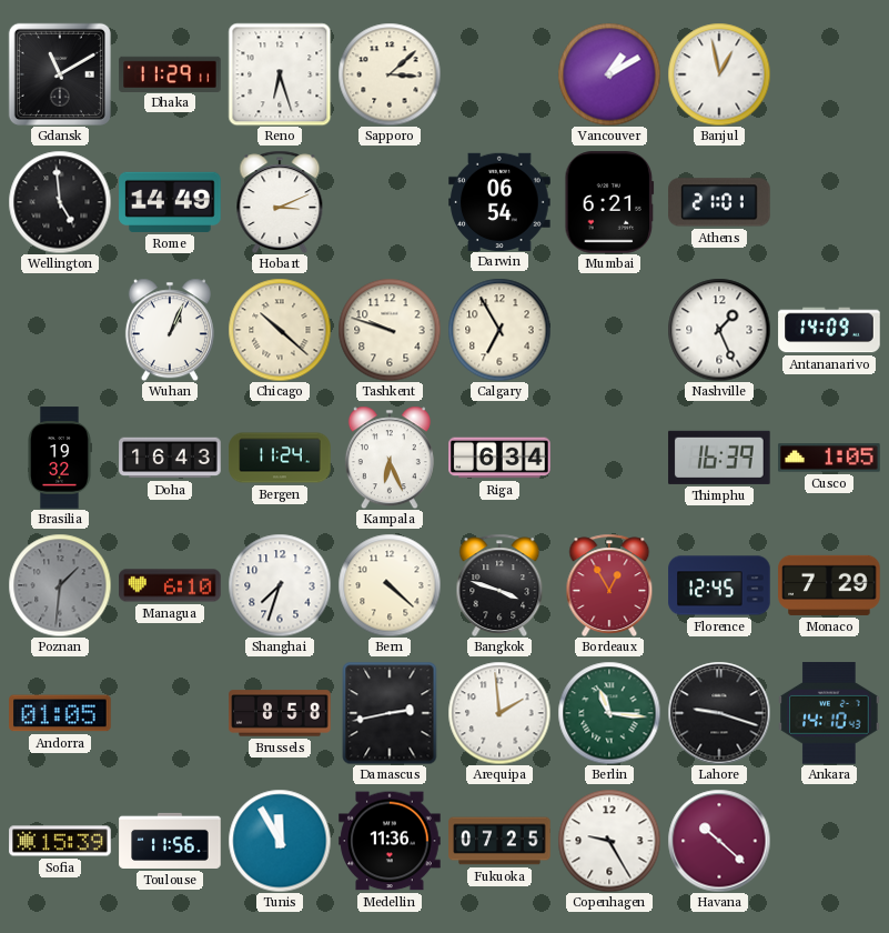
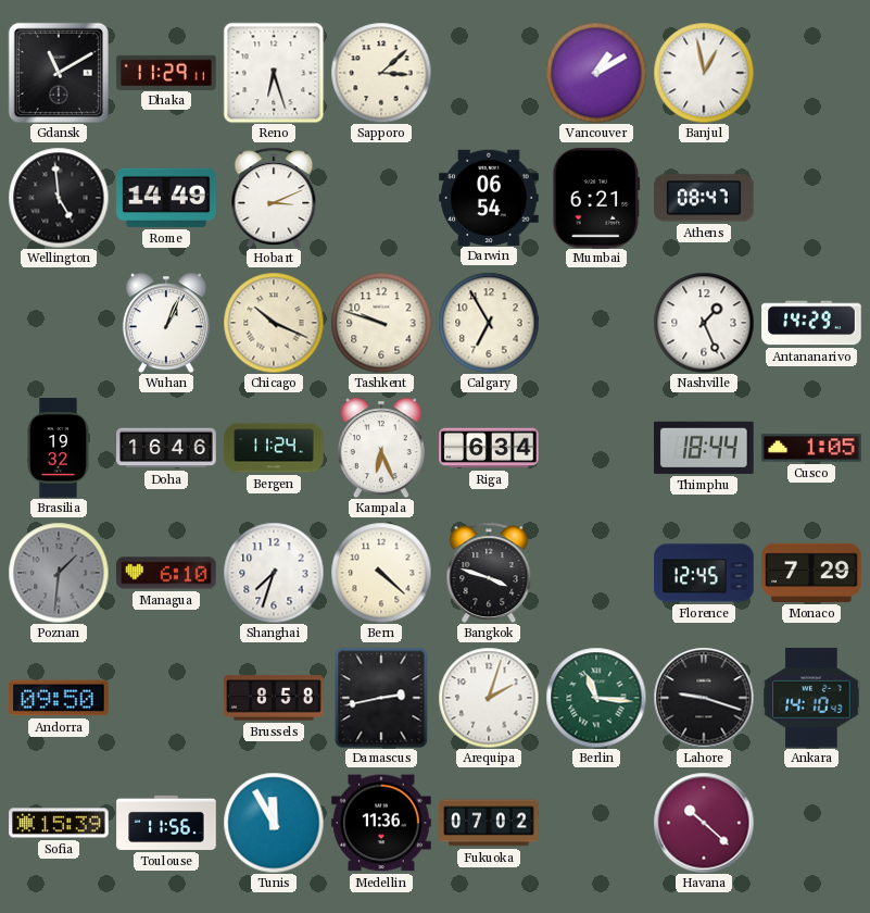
Athens: 21:01 -> 08:47 (704, 198)
Chicago: 10:22 -> 10:19 (274, 323)
Antananarivo: 14:09 -> 14:29 (811, 323)
Doha: 16:43 -> 16:46 (166, 448)
Thimphu: 16:39 -> 18:44 (704, 448)
Bordeaux: 12:55 -> none (609, 584)
Andorra: 01:05 -> 09:50 (59, 698)
Arequipa: 1:59 -> 2:03 (489, 698)
Fukuoka: 07:25 -> 07:02 (489, 823)
Copenhagen: 9:25 -> none (609, 841)
